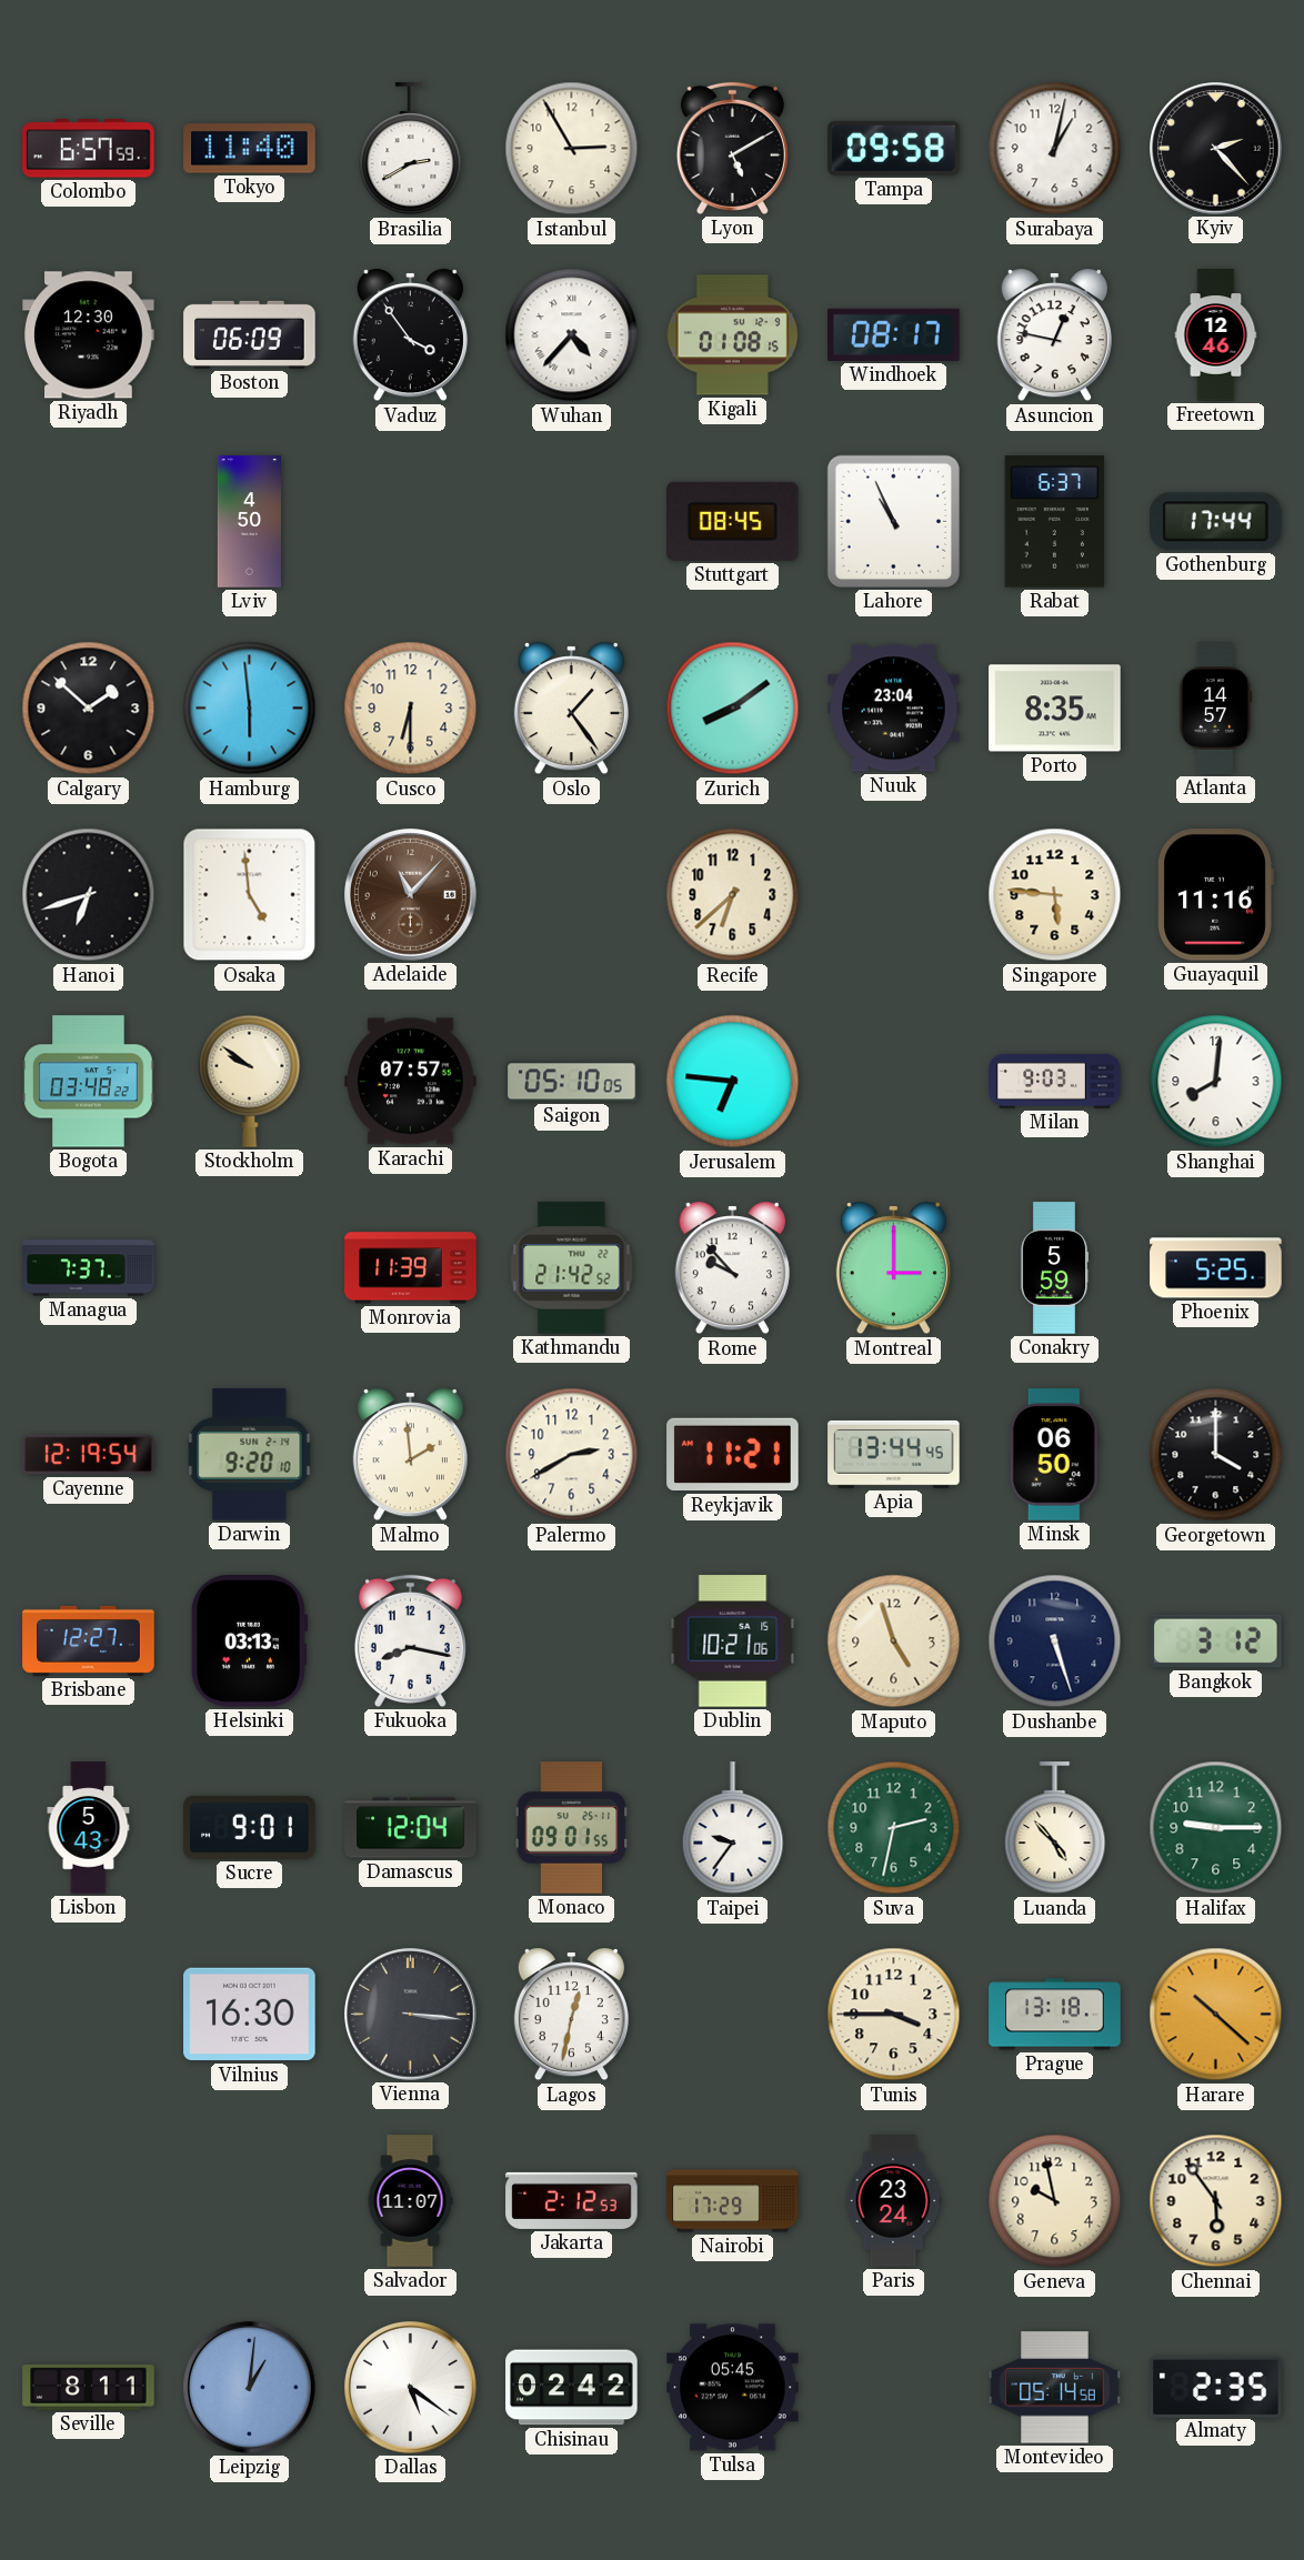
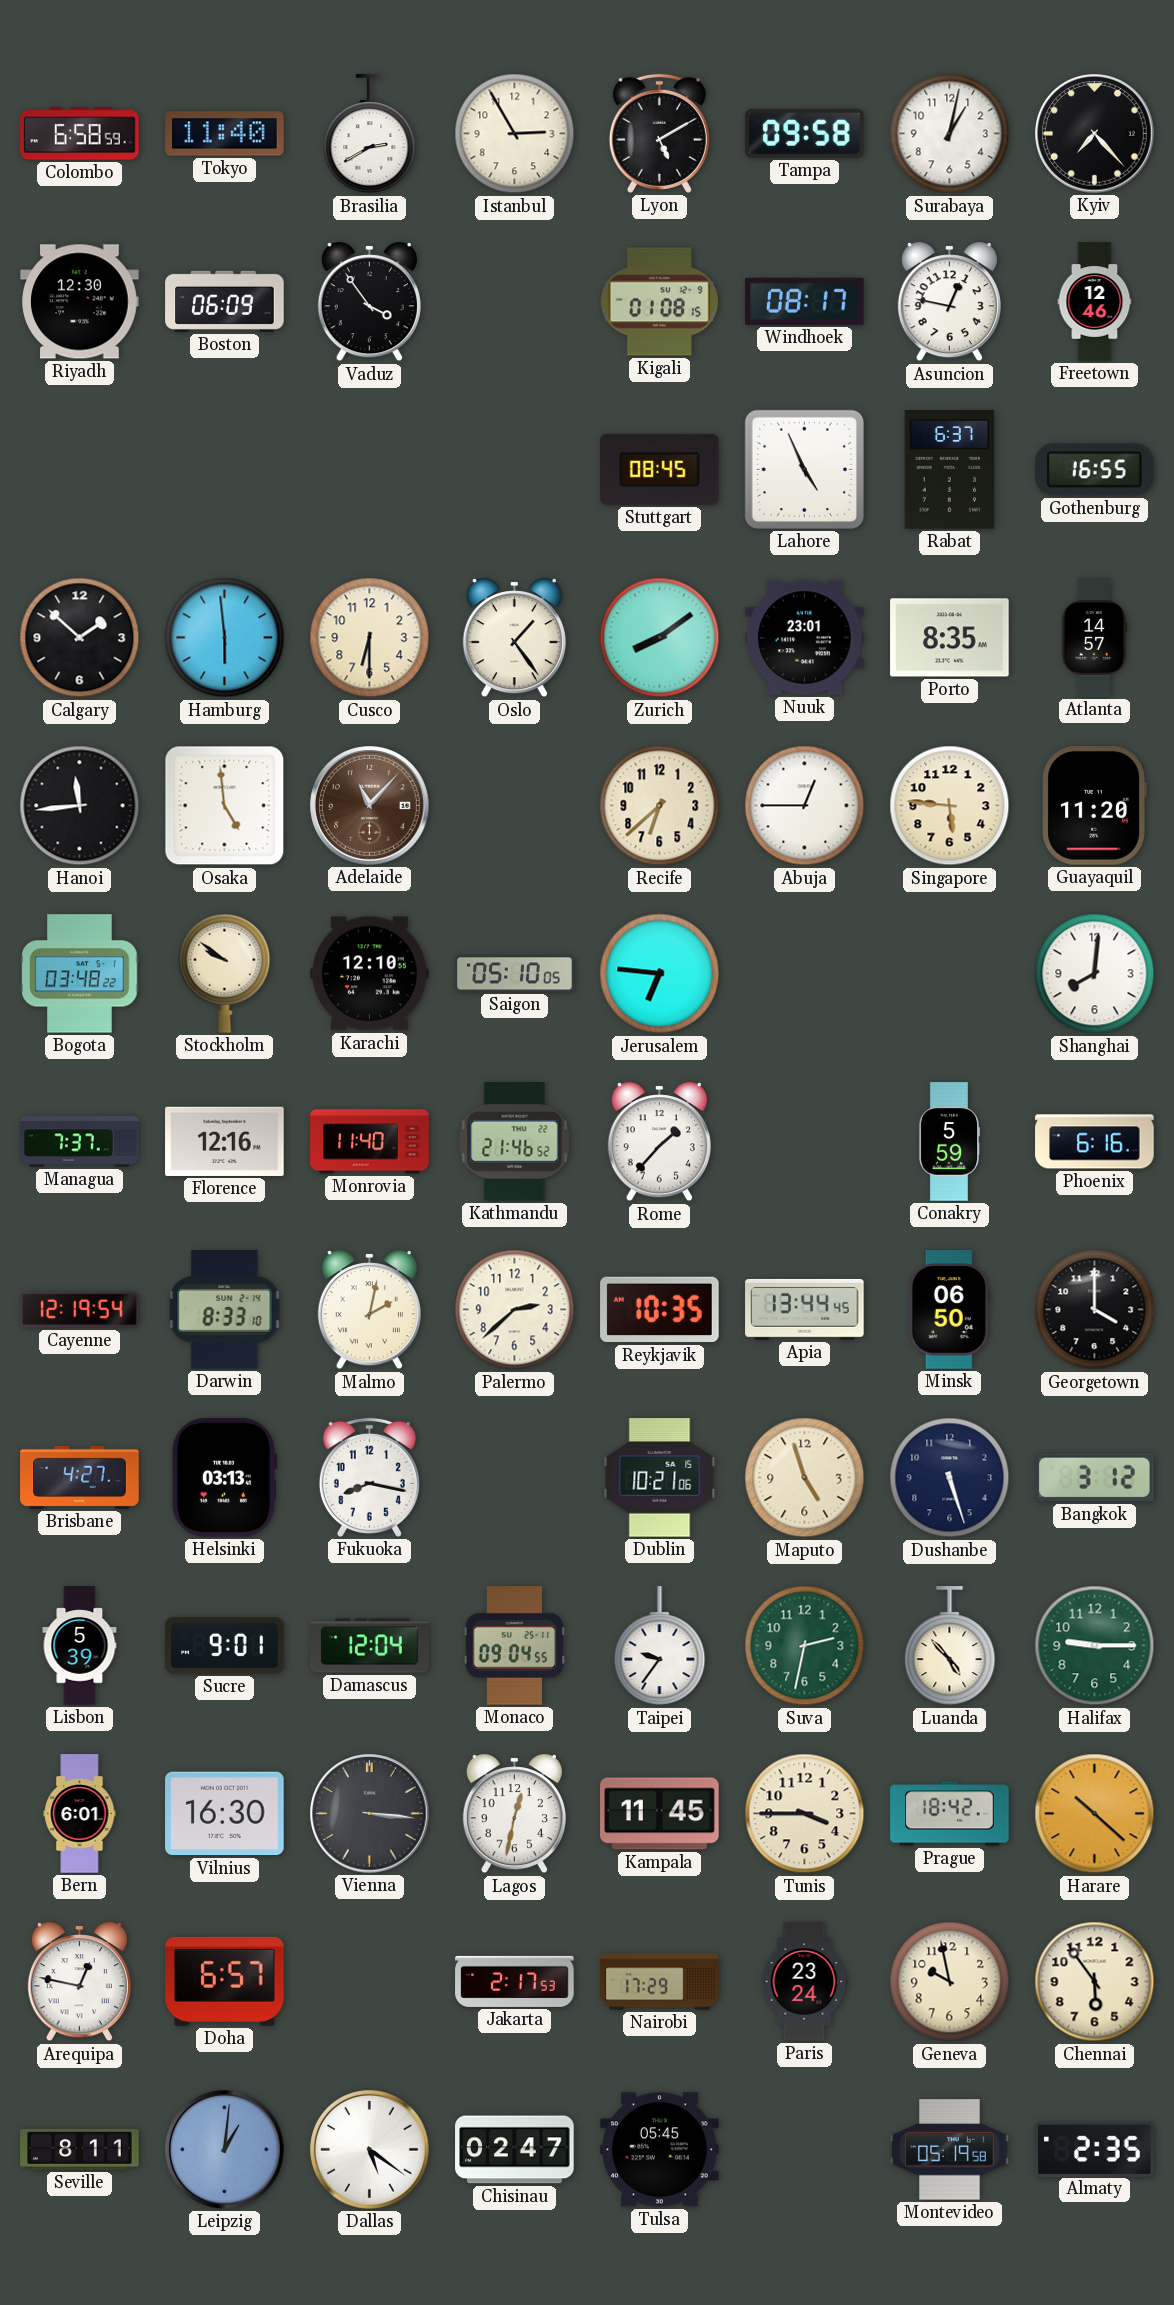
Colombo: 6:57 -> 6:58 (80, 134)
Kyiv: 2:23 -> 7:23 (1095, 134)
Wuhan: 4:37 -> none (572, 335)
Lviv: 4:50 -> none (249, 522)
Lahore: 10:56 -> 4:56 (804, 469)
Gothenburg: 17:44 -> 16:55 (1095, 470)
Nuuk: 23:04 -> 23:01 (805, 638)
Hanoi: 6:42 -> 11:44 (80, 806)
Abuja: none -> 12:45 (805, 806)
Guayaquil: 11:16 -> 11:20 (1094, 806)
Karachi: 07:57 -> 12:10 (370, 974)
Milan: 9:03 -> none (1055, 1081)
Florence: none -> 12:16 (225, 1141)
Monrovia: 11:39 -> 11:40 (370, 1142)
Kathmandu: 21:42 -> 21:46 (515, 1142)
Rome: 9:53 -> 1:37 (659, 1142)
Montreal: 3:00 -> none (893, 1268)
Phoenix: 5:25 -> 6:16 (1095, 1142)
Darwin: 9:20 -> 8:33 (225, 1310)
Malmo: 1:59 -> 2:02 (369, 1310)
Palermo: 2:40 -> 2:38 (515, 1310)
Reykjavik: 11:21 -> 10:35 (660, 1310)
Brisbane: 12:27 -> 4:27 (80, 1477)
Lisbon: 5:43 -> 5:39 (80, 1646)
Monaco: 09:01 -> 09:04 (515, 1646)
Bern: none -> 6:01 (80, 1814)
Kampala: none -> 11:45 (660, 1814)
Prague: 13:18 -> 18:42 (950, 1814)
Arequipa: none -> 12:47 (79, 1982)
Doha: none -> 6:57 (225, 1981)
Salvador: 11:07 -> none (410, 2201)
Jakarta: 2:12 -> 2:17 (515, 1981)
Chisinau: 02:42 -> 02:47 (515, 2150)
Montevideo: 05:14 -> 05:19 (950, 2150)
